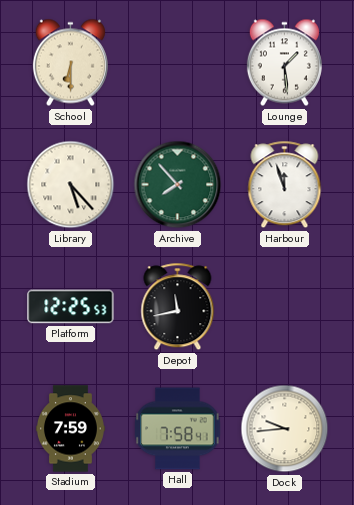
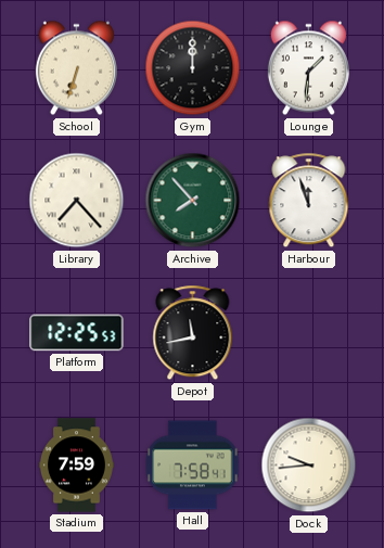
School: 6:30 -> 6:33 (76, 68)
Gym: none -> 12:00 (193, 68)
Lounge: 1:29 -> 1:31 (308, 68)
Library: 5:23 -> 7:23 (77, 201)
